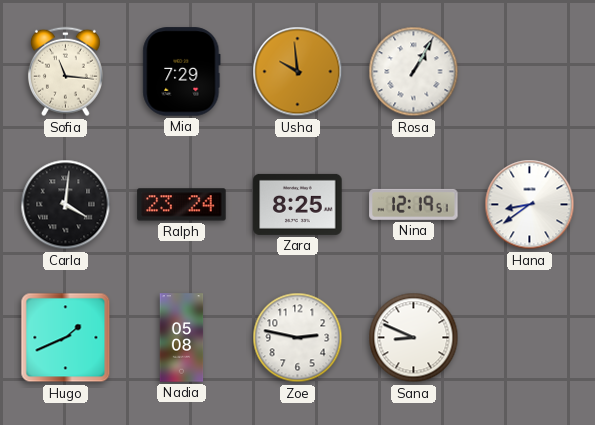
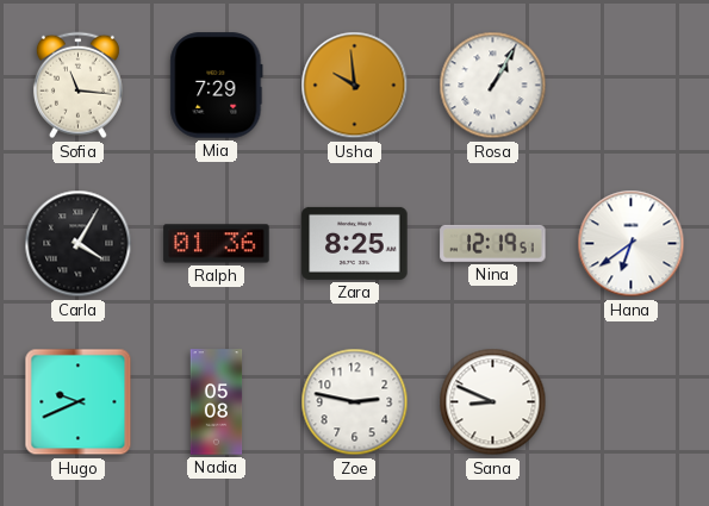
Carla: 4:01 -> 4:05 (79, 244)
Ralph: 23:24 -> 01:36 (217, 244)
Hana: 8:39 -> 6:39 (632, 244)
Hugo: 1:41 -> 9:41 (79, 402)
